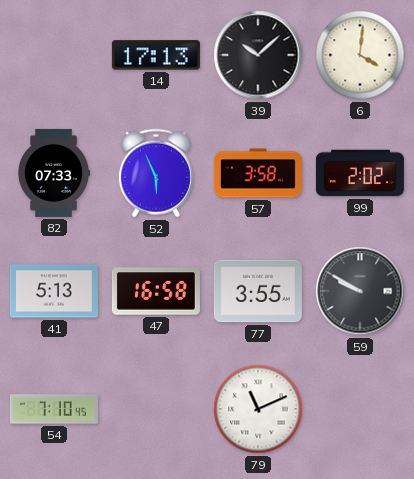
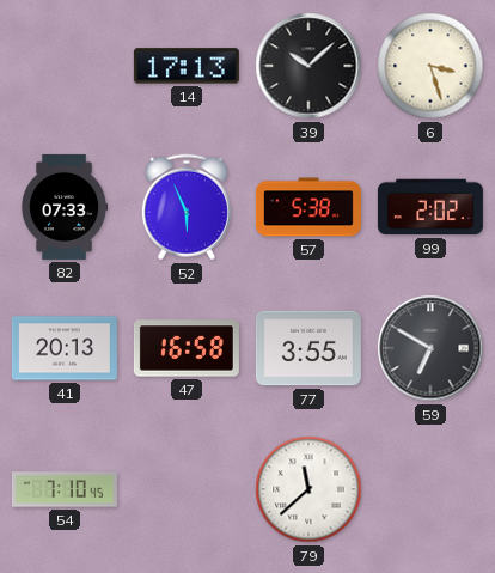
6: 4:01 -> 3:27 (430, 66)
57: 3:58 -> 5:38 (308, 207)
41: 5:13 -> 20:13 (65, 348)
59: 9:50 -> 6:50 (430, 348)
79: 11:11 -> 11:38 (308, 489)
